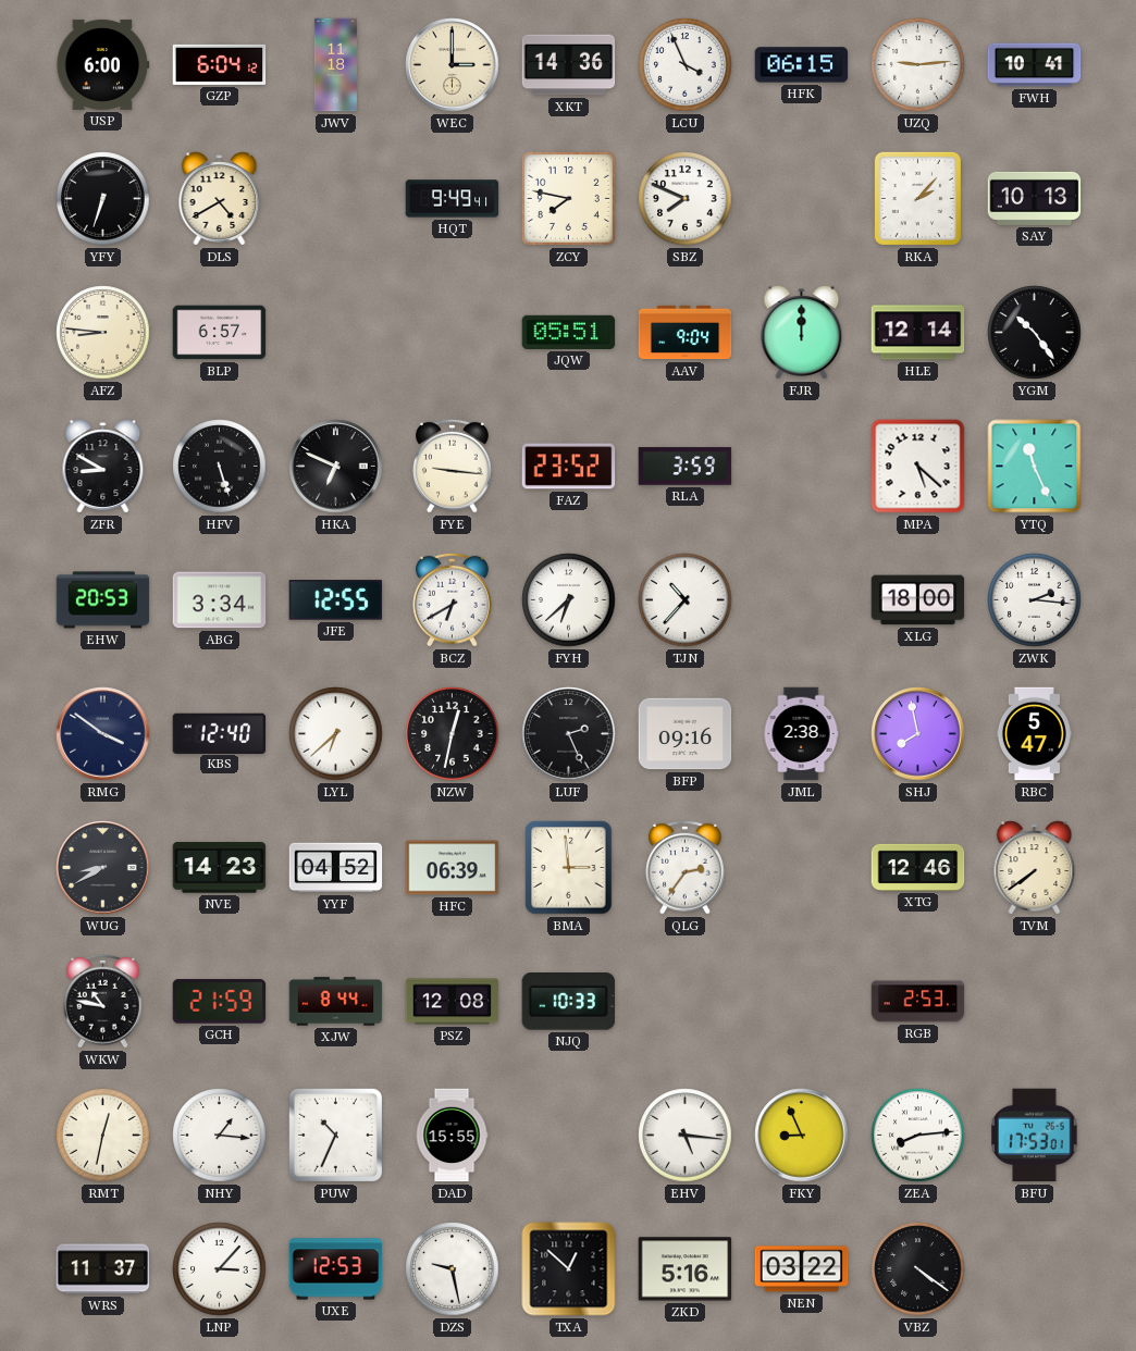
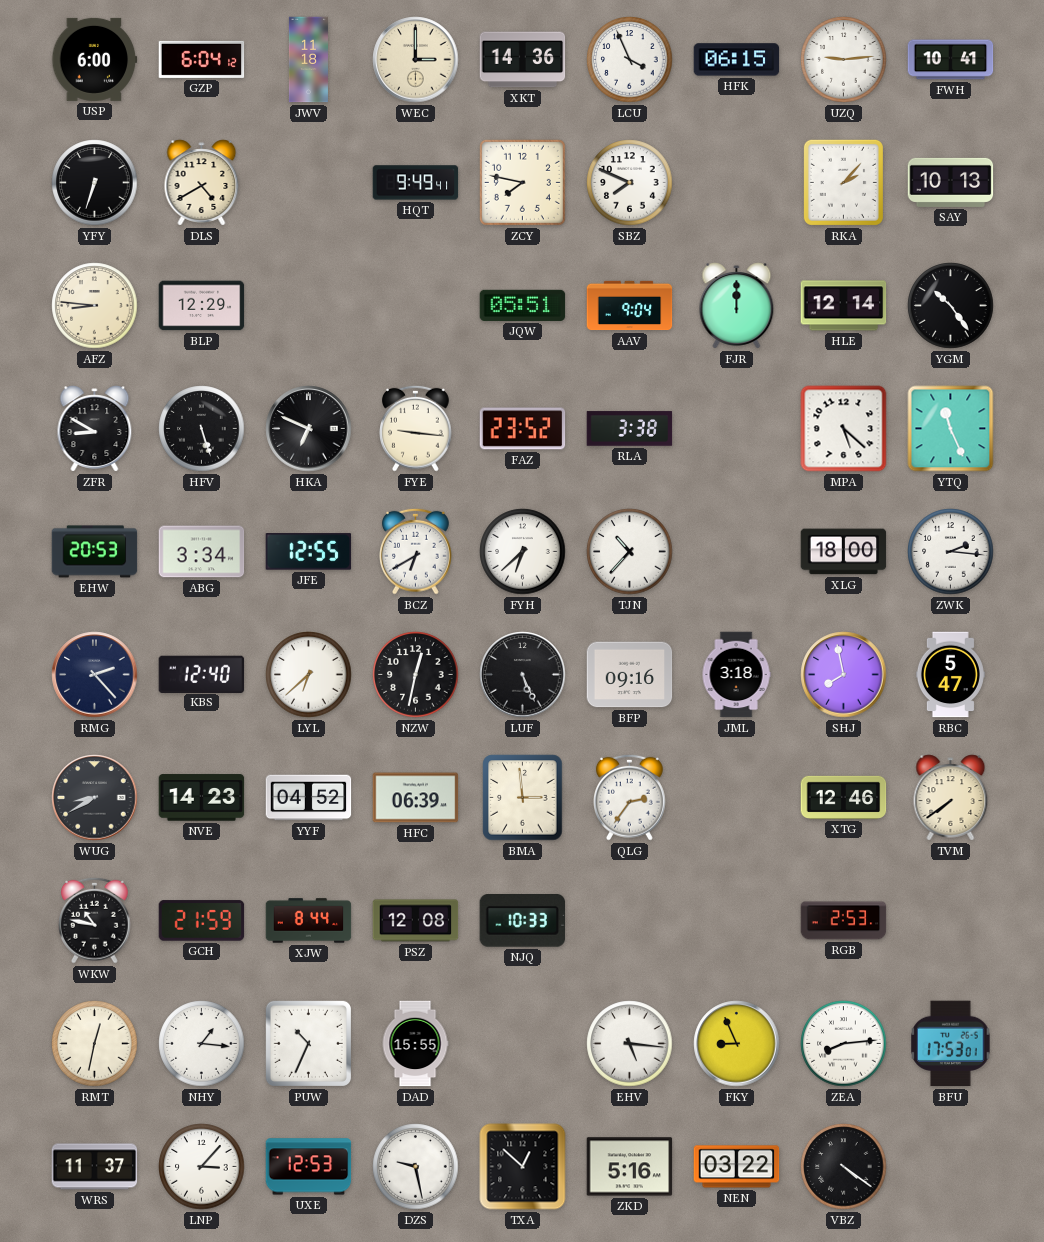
BLP: 6:57 -> 12:29 (202, 306)
RLA: 3:59 -> 3:38 (630, 429)
RMG: 3:51 -> 2:23 (95, 675)
LUF: 2:26 -> 5:26 (523, 675)
JML: 2:38 -> 3:18 (736, 675)
